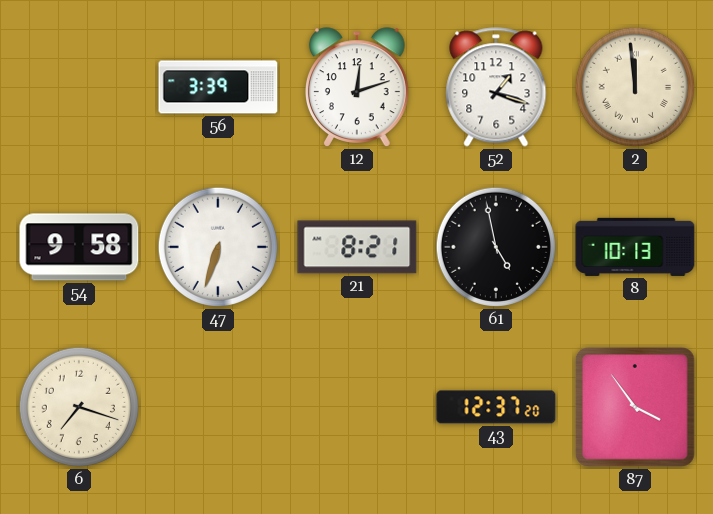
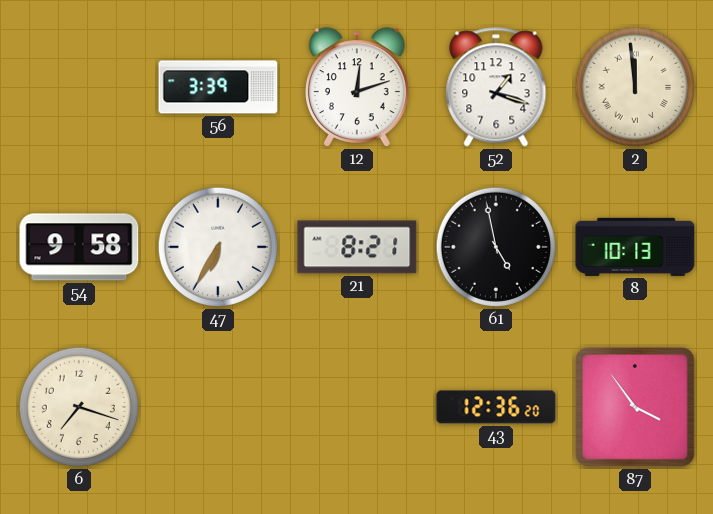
47: 6:33 -> 6:35 (218, 247)
43: 12:37 -> 12:36 (496, 407)
